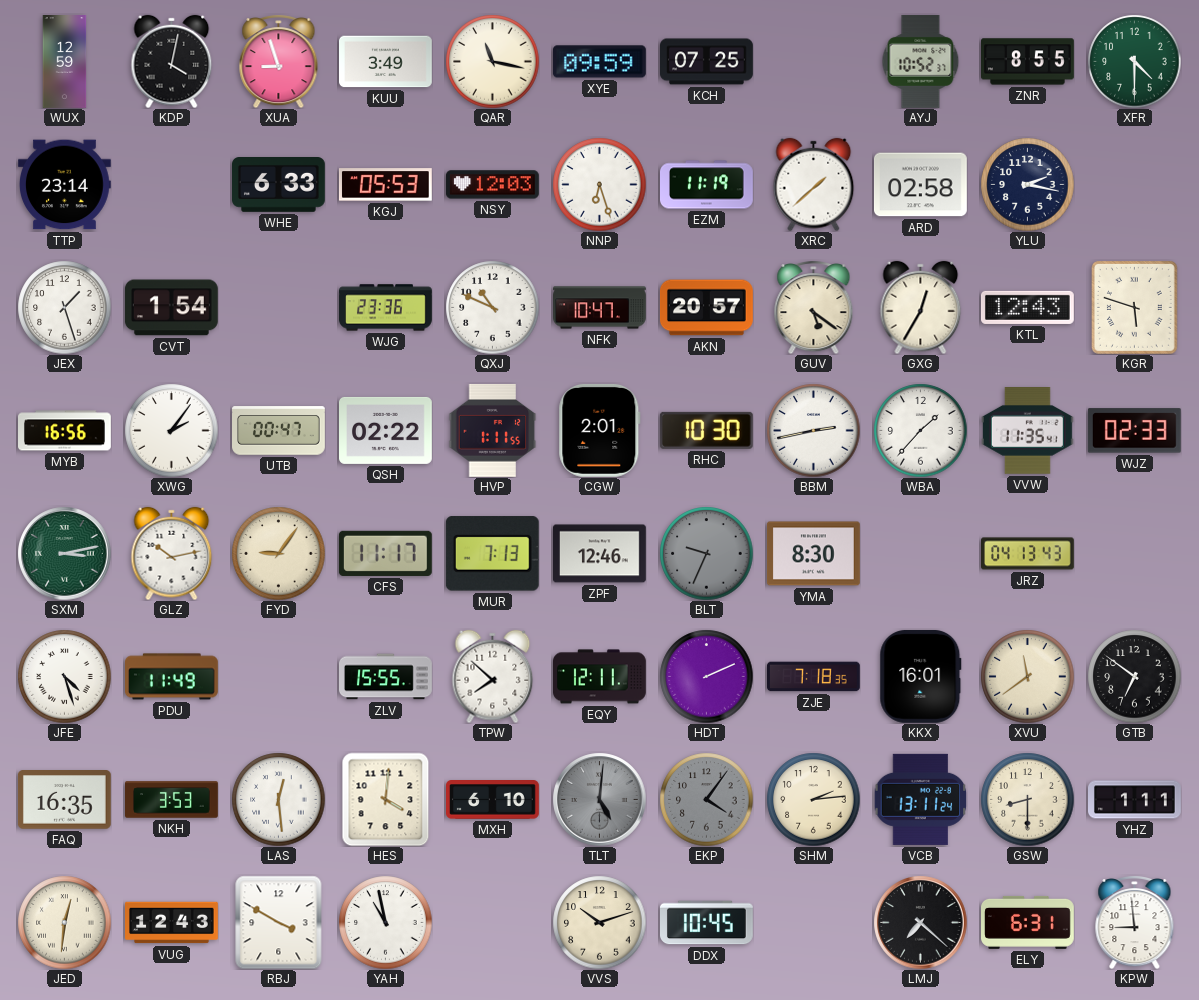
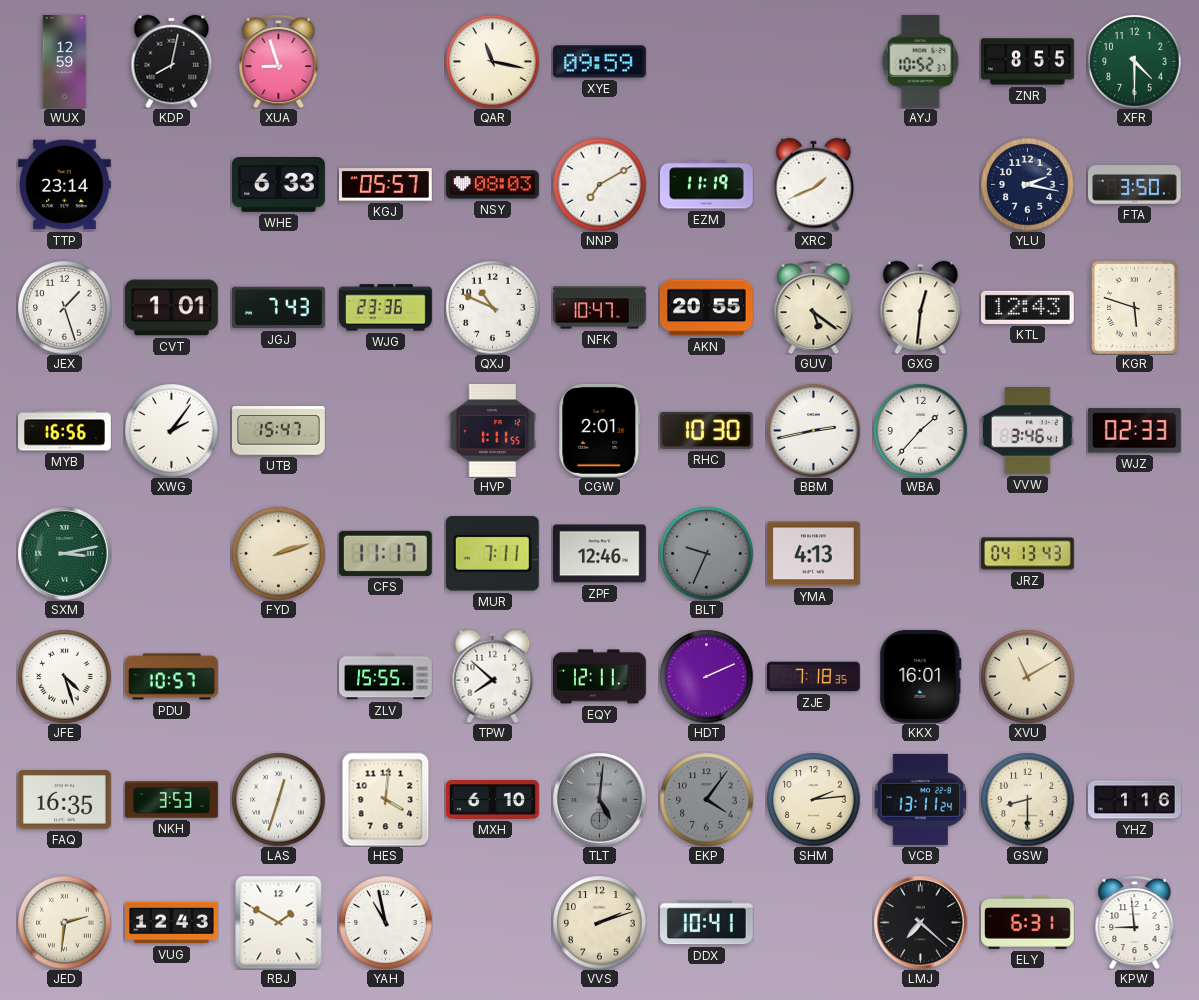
KDP: 4:02 -> 8:02 (172, 61)
KUU: 3:49 -> none (386, 62)
KCH: 07:25 -> none (707, 62)
KGJ: 05:53 -> 05:57 (385, 185)
NSY: 12:03 -> 08:03 (492, 185)
NNP: 6:27 -> 7:10 (599, 184)
XRC: 1:38 -> 1:41 (814, 184)
ARD: 02:58 -> none (921, 185)
FTA: none -> 3:50 (1135, 185)
CVT: 1:54 -> 1:01 (171, 308)
JGJ: none -> 7:43 (279, 308)
AKN: 20:57 -> 20:55 (706, 308)
GXG: 12:35 -> 12:31 (921, 307)
UTB: 00:47 -> 15:47 (279, 431)
QSH: 02:22 -> none (386, 430)
VVW: 11:35 -> 3:46 (1027, 431)
GLZ: 10:13 -> none (172, 553)
FYD: 9:06 -> 2:12 (278, 553)
MUR: 7:13 -> 7:11 (492, 554)
YMA: 8:30 -> 4:13 (813, 554)
PDU: 11:49 -> 10:57 (172, 677)
XVU: 11:39 -> 11:10 (1027, 676)
GTB: 6:51 -> none (1134, 676)
LAS: 12:29 -> 12:33 (278, 799)
YHZ: 1:11 -> 1:16 (1135, 800)
JED: 12:31 -> 2:31 (64, 922)
RBJ: 3:50 -> 1:50 (279, 922)
VVS: 10:12 -> 2:12 (599, 922)
DDX: 10:45 -> 10:41 (707, 923)
